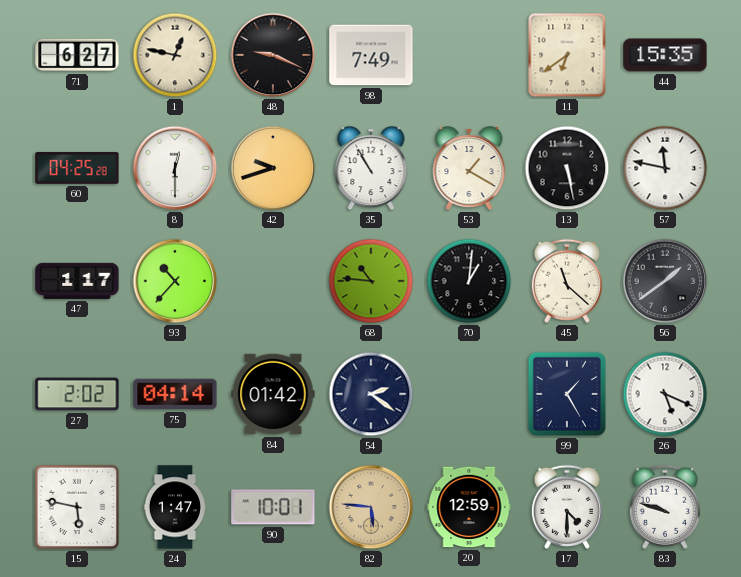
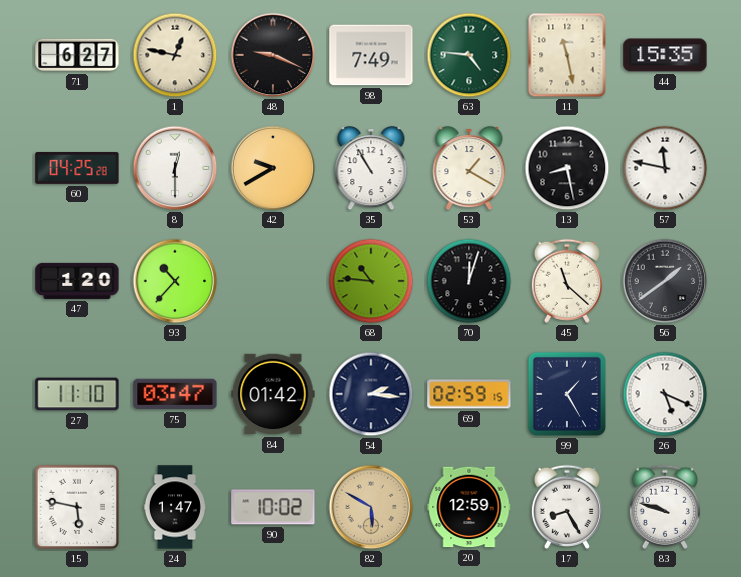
63: none -> 4:46 (469, 55)
11: 6:39 -> 11:28 (567, 55)
42: 9:42 -> 9:40 (273, 168)
13: 5:28 -> 8:28 (567, 168)
47: 1:17 -> 1:20 (77, 281)
70: 1:01 -> 12:03 (469, 281)
27: 2:02 -> 11:10 (77, 394)
75: 04:14 -> 03:47 (175, 394)
54: 2:21 -> 2:16 (371, 394)
69: none -> 02:59 (469, 394)
90: 10:01 -> 10:02 (273, 507)
82: 5:46 -> 5:50 (371, 507)
17: 4:30 -> 8:25 (567, 507)
